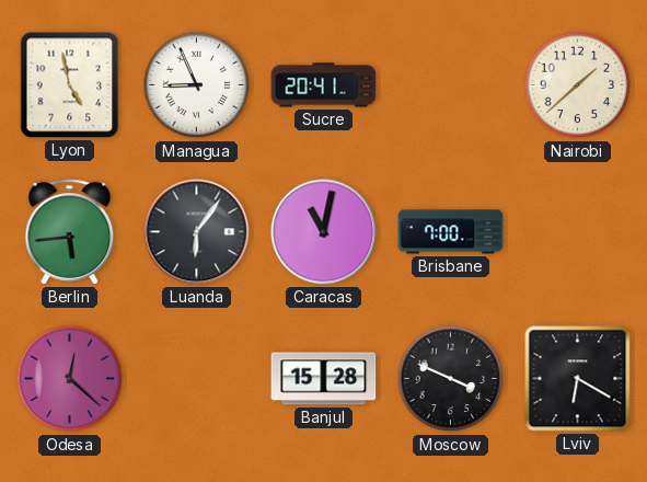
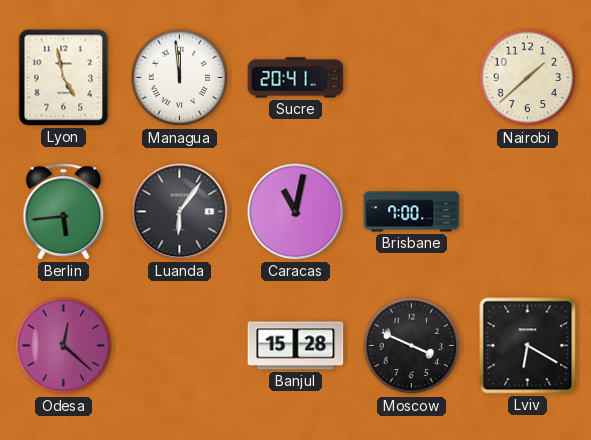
Managua: 8:56 -> 11:59 (180, 78)
